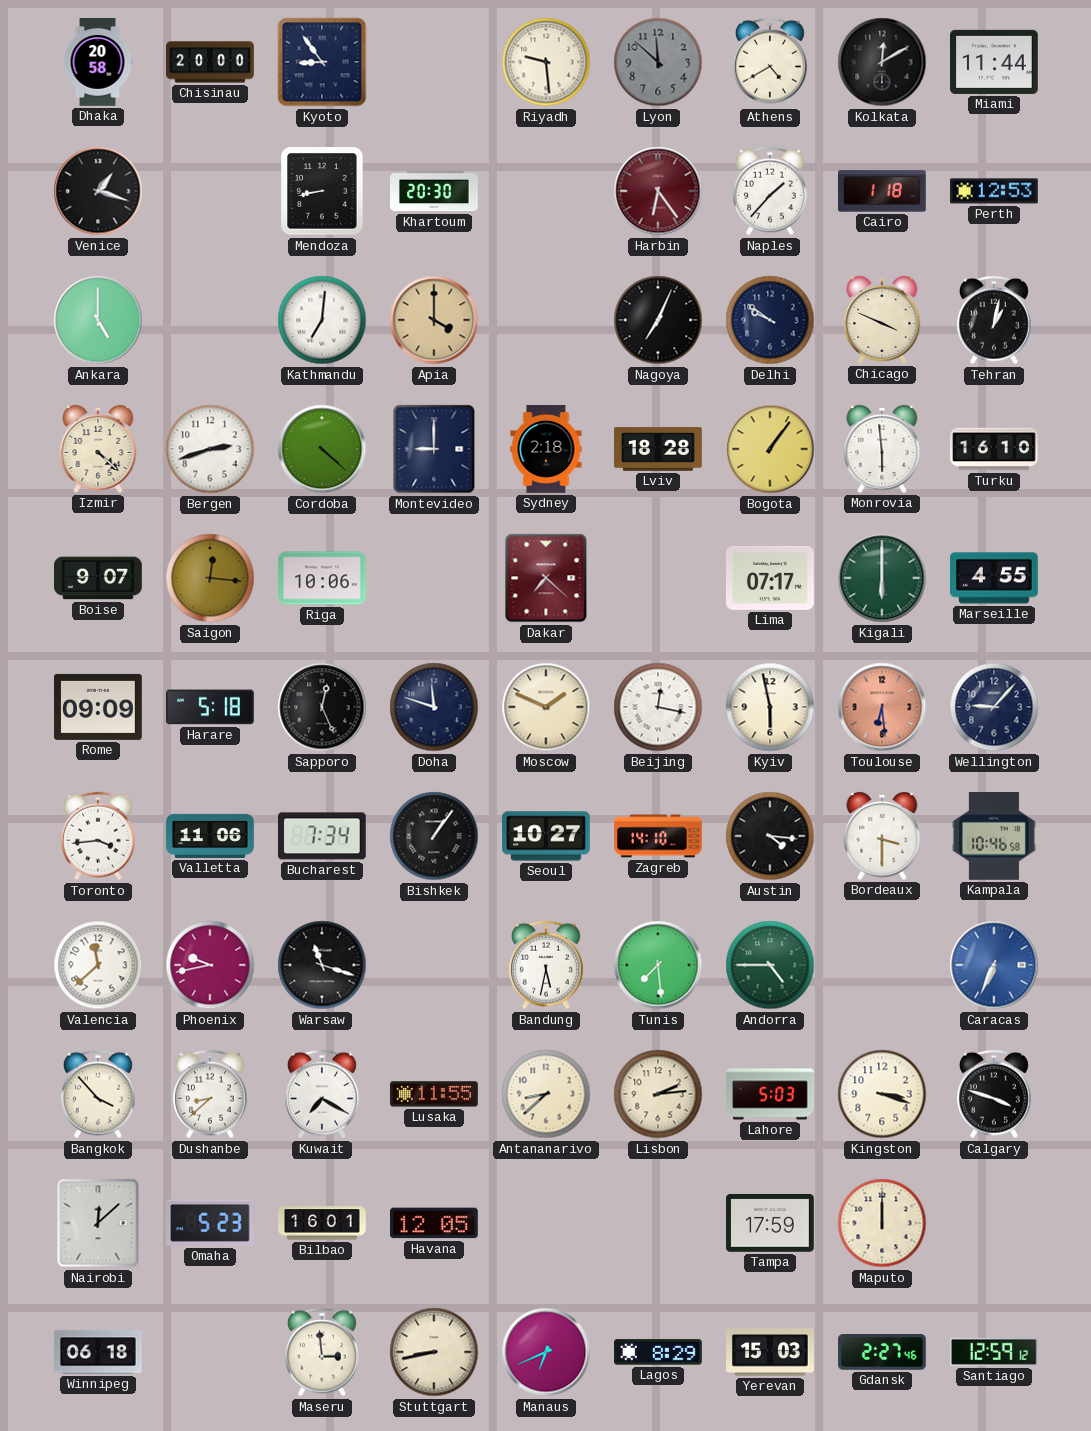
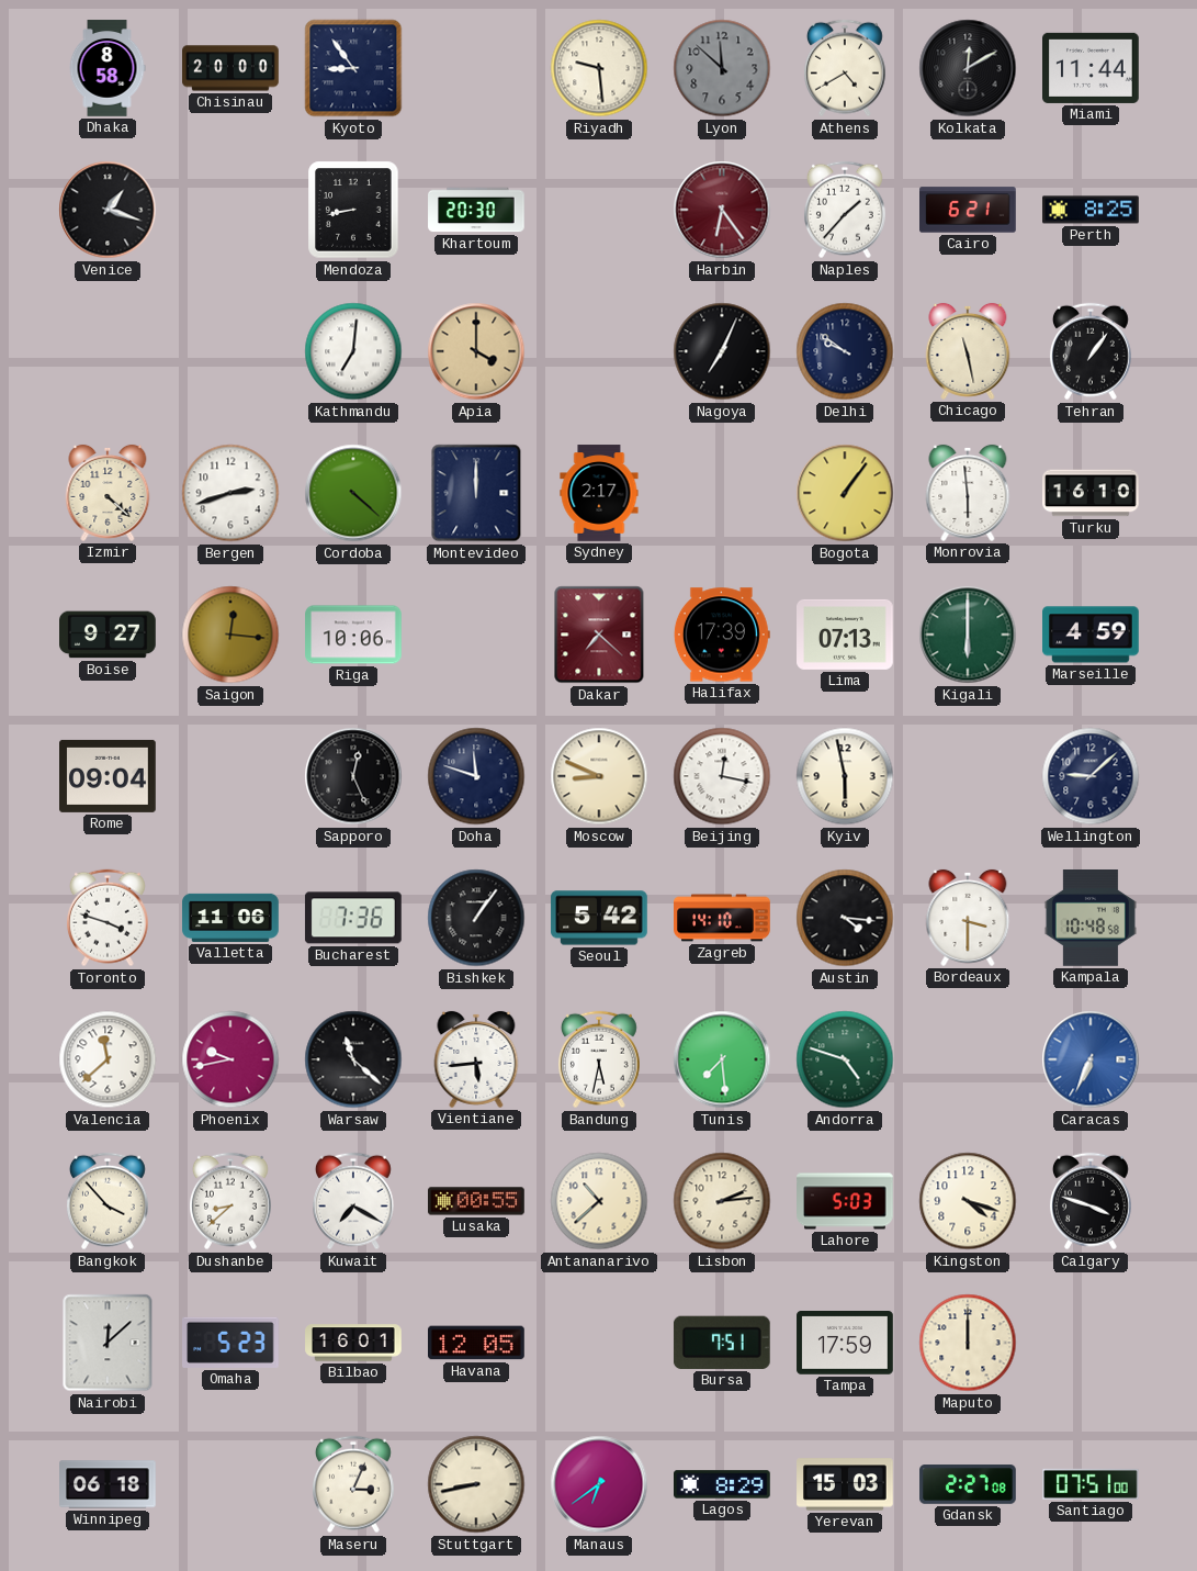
Dhaka: 20:58 -> 8:58 (108, 68)
Cairo: 1:18 -> 6:21 (968, 210)
Perth: 12:53 -> 8:25 (1091, 210)
Ankara: 5:00 -> none (98, 320)
Chicago: 3:49 -> 11:28 (968, 351)
Tehran: 1:02 -> 1:06 (1091, 351)
Montevideo: 9:00 -> 12:00 (476, 493)
Sydney: 2:18 -> 2:17 (599, 493)
Lviv: 18:28 -> none (658, 449)
Boise: 9:07 -> 9:27 (109, 635)
Halifax: none -> 17:39 (722, 635)
Lima: 07:17 -> 07:13 (845, 635)
Marseille: 4:55 -> 4:59 (1091, 635)
Rome: 09:09 -> 09:04 (108, 776)
Harare: 5:18 -> none (210, 707)
Moscow: 1:49 -> 8:49 (599, 776)
Toulouse: 6:29 -> none (882, 707)
Wellington: 9:07 -> 9:08 (1091, 776)
Toronto: 3:44 -> 3:48 (108, 918)
Bucharest: 7:34 -> 7:36 (353, 918)
Seoul: 10:27 -> 5:42 (599, 918)
Kampala: 10:46 -> 10:48 (1091, 918)
Warsaw: 11:18 -> 11:22 (353, 1059)
Vientiane: none -> 5:44 (476, 1059)
Andorra: 4:45 -> 4:48 (845, 1059)
Lusaka: 11:55 -> 00:55 (477, 1201)
Antananarivo: 8:38 -> 10:38 (599, 1201)
Kingston: 3:18 -> 4:18 (968, 1201)
Bursa: none -> 7:51 (722, 1343)
Maseru: 2:59 -> 3:04 (353, 1484)
Manaus: 6:41 -> 6:39 (599, 1484)
Gdansk: 2:27:46 -> 2:27:08 (968, 1484)
Santiago: 12:59 -> 07:51 (1092, 1484)
